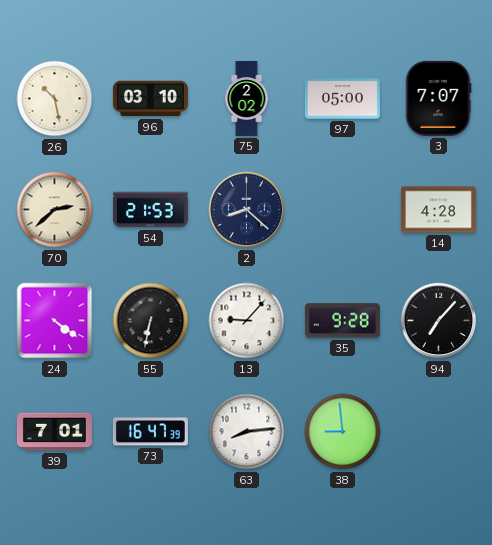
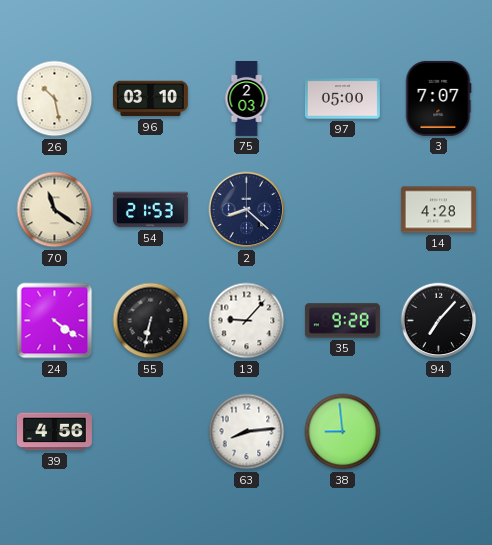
75: 2:02 -> 2:03 (247, 98)
70: 2:38 -> 11:21 (55, 210)
39: 7:01 -> 4:56 (54, 432)
73: 16:47 -> none (150, 432)
